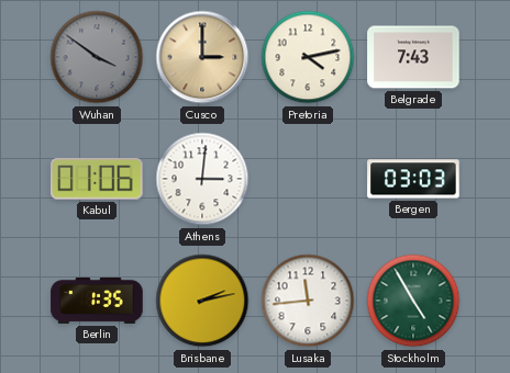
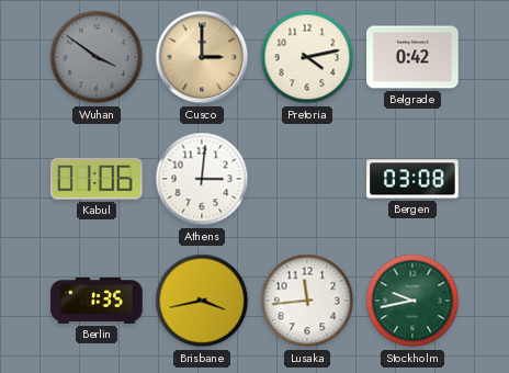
Belgrade: 7:43 -> 0:42 (412, 57)
Bergen: 03:03 -> 03:08 (412, 179)
Brisbane: 2:13 -> 3:43 (202, 301)
Stockholm: 4:55 -> 9:43 (412, 301)
